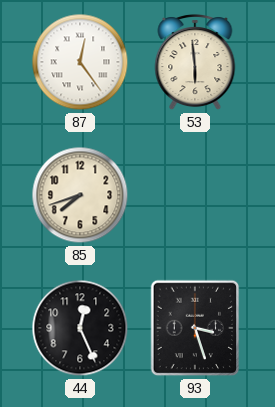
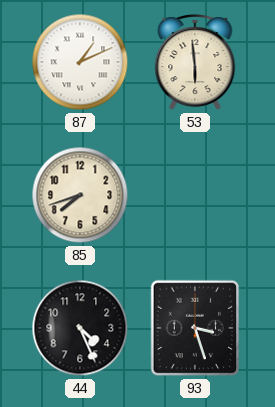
87: 12:24 -> 1:11 (80, 62)
44: 12:26 -> 4:26 (80, 328)
